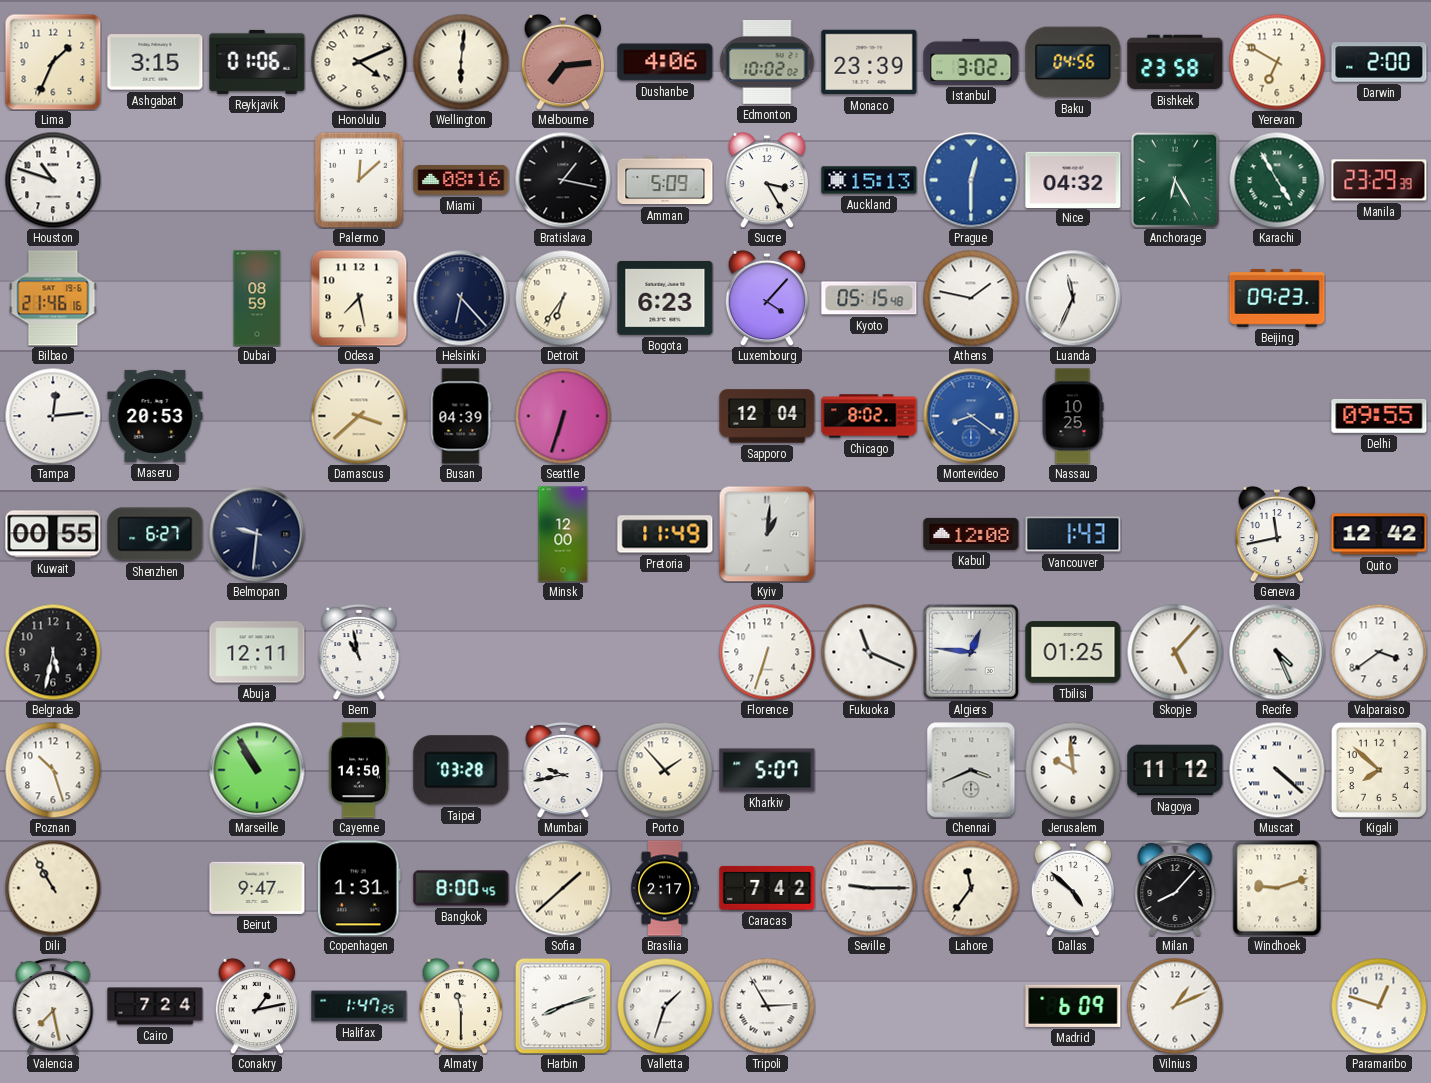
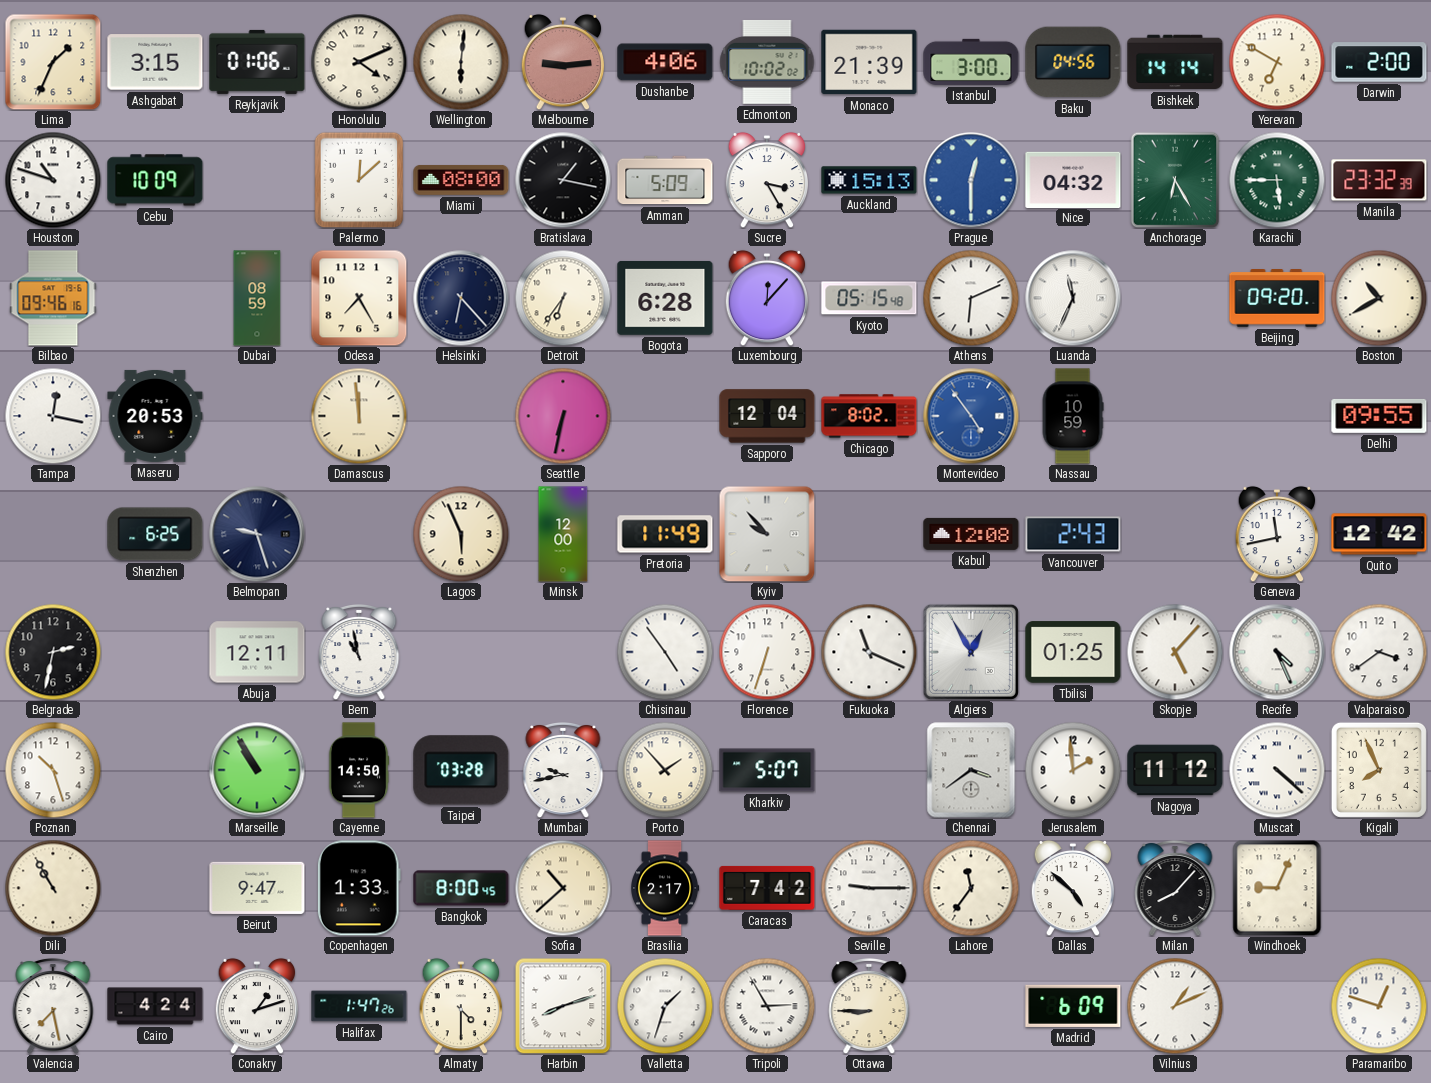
Melbourne: 7:14 -> 9:14 (563, 62)
Monaco: 23:39 -> 21:39 (869, 62)
Istanbul: 3:02 -> 3:00 (971, 62)
Bishkek: 23:58 -> 14:14 (1175, 62)
Cebu: none -> 10:09 (155, 180)
Miami: 08:16 -> 08:00 (461, 180)
Karachi: 4:55 -> 5:45 (1277, 180)
Manila: 23:29 -> 23:32 (1379, 180)
Bilbao: 21:46 -> 09:46 (53, 298)
Odesa: 7:28 -> 7:25 (359, 298)
Bogota: 6:23 -> 6:28 (665, 298)
Luxembourg: 4:07 -> 12:07 (767, 298)
Athens: 1:47 -> 6:11 (971, 298)
Beijing: 09:23 -> 09:20 (1277, 299)
Boston: none -> 10:40 (1379, 298)
Tampa: 12:14 -> 12:17 (53, 416)
Damascus: 3:38 -> 11:59 (359, 416)
Busan: 04:39 -> none (461, 416)
Seattle: 6:33 -> 6:32 (563, 416)
Montevideo: 8:21 -> 4:54 (971, 416)
Nassau: 10:25 -> 10:59 (1073, 416)
Kuwait: 00:55 -> none (53, 534)
Shenzhen: 6:27 -> 6:25 (155, 534)
Belmopan: 9:31 -> 9:27 (257, 534)
Lagos: none -> 5:56 (461, 534)
Kyiv: 1:01 -> 9:53 (767, 534)
Vancouver: 1:43 -> 2:43 (1073, 534)
Belgrade: 5:32 -> 2:32 (53, 652)
Chisinau: none -> 4:54 (665, 652)
Algiers: 12:46 -> 12:55 (971, 652)
Chennai: 3:41 -> 3:39 (971, 770)
Jerusalem: 9:59 -> 1:59 (1073, 770)
Kigali: 7:52 -> 7:56 (1379, 770)
Copenhagen: 1:31 -> 1:33 (359, 888)
Sofia: 1:38 -> 10:38 (563, 888)
Windhoek: 9:12 -> 9:04 (1277, 888)
Cairo: 7:24 -> 4:24 (155, 1006)
Conakry: 1:13 -> 1:12 (257, 1006)
Halifax: 1:47:25 -> 1:47:26 (359, 1006)
Almaty: 11:30 -> 4:30 (461, 1006)
Ottawa: none -> 8:45 (869, 1006)
